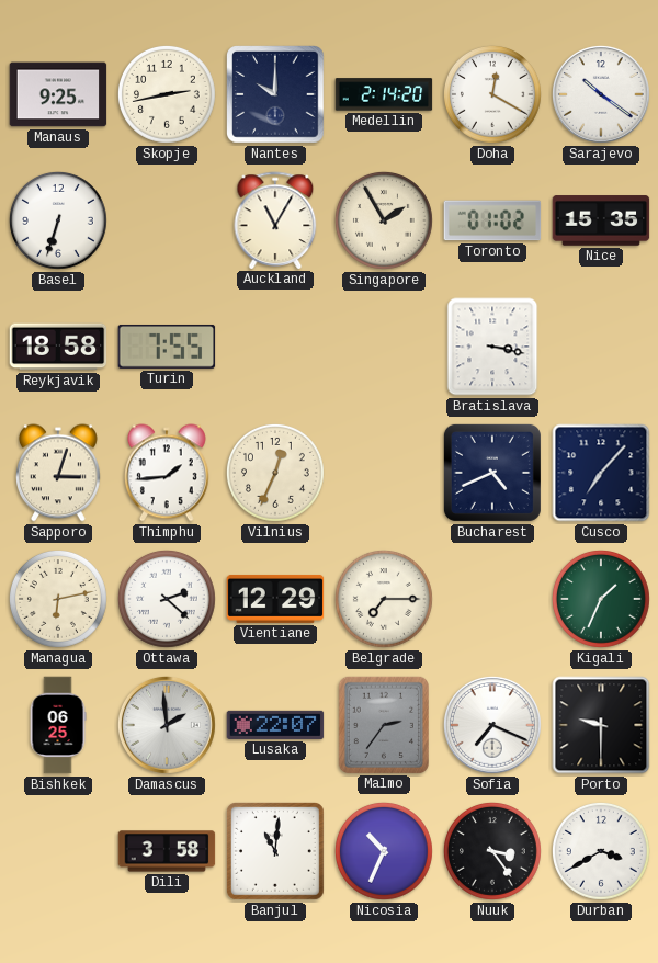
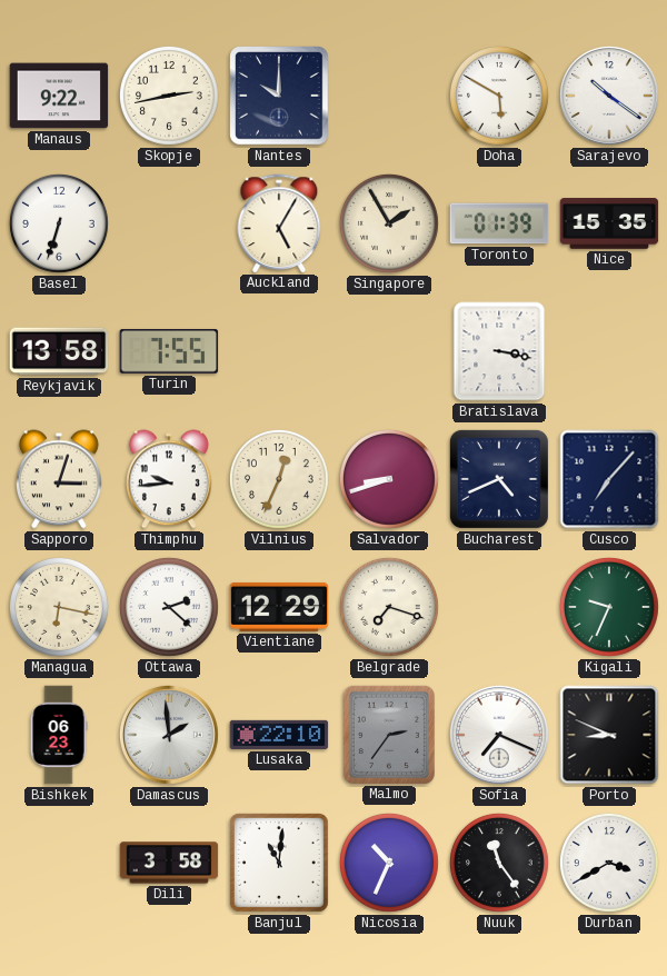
Manaus: 9:25 -> 9:22 (59, 96)
Medellin: 2:14 -> none (384, 94)
Doha: 12:20 -> 5:50 (499, 96)
Auckland: 11:05 -> 5:05 (279, 223)
Toronto: 01:02 -> 01:39 (499, 223)
Reykjavik: 18:58 -> 13:58 (59, 351)
Thimphu: 1:44 -> 9:44 (170, 479)
Salvador: none -> 8:42 (389, 479)
Managua: 6:13 -> 6:17 (59, 607)
Belgrade: 7:15 -> 7:18 (389, 607)
Kigali: 1:34 -> 9:34 (609, 607)
Bishkek: 06:25 -> 06:23 (59, 735)
Lusaka: 22:07 -> 22:10 (279, 735)
Porto: 9:30 -> 8:49 (609, 735)
Nuuk: 3:24 -> 11:24 (499, 863)
